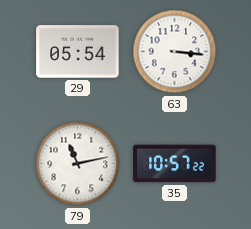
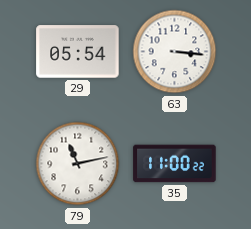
35: 10:57 -> 11:00 (175, 164)
